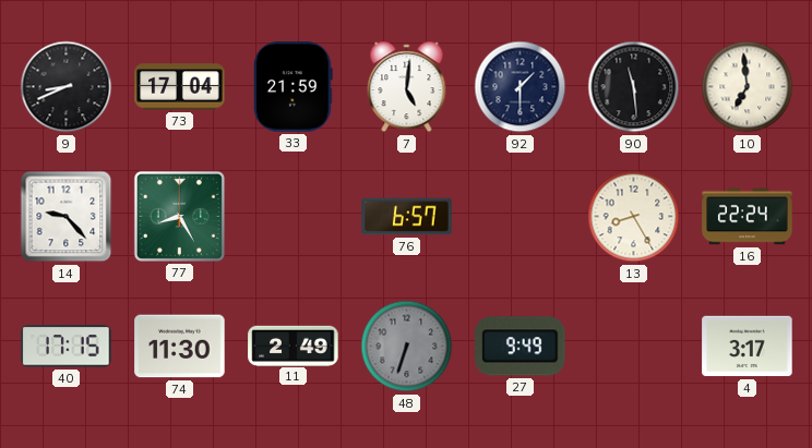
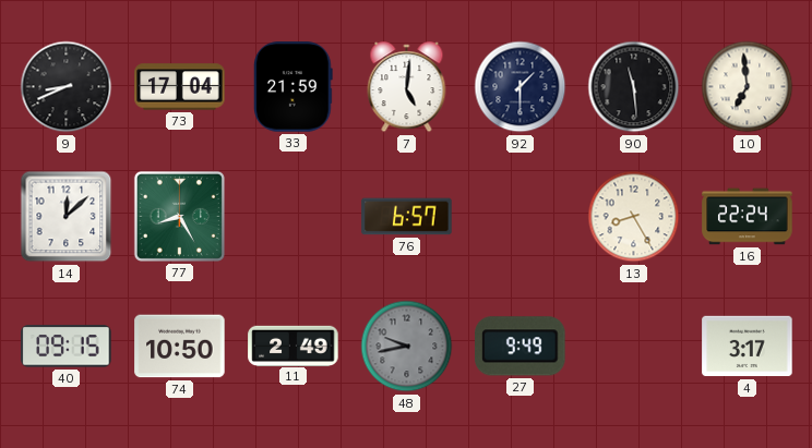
14: 9:23 -> 12:08 (67, 217)
40: 17:15 -> 09:15 (67, 347)
74: 11:30 -> 10:50 (180, 347)
48: 6:33 -> 9:43 (407, 347)
